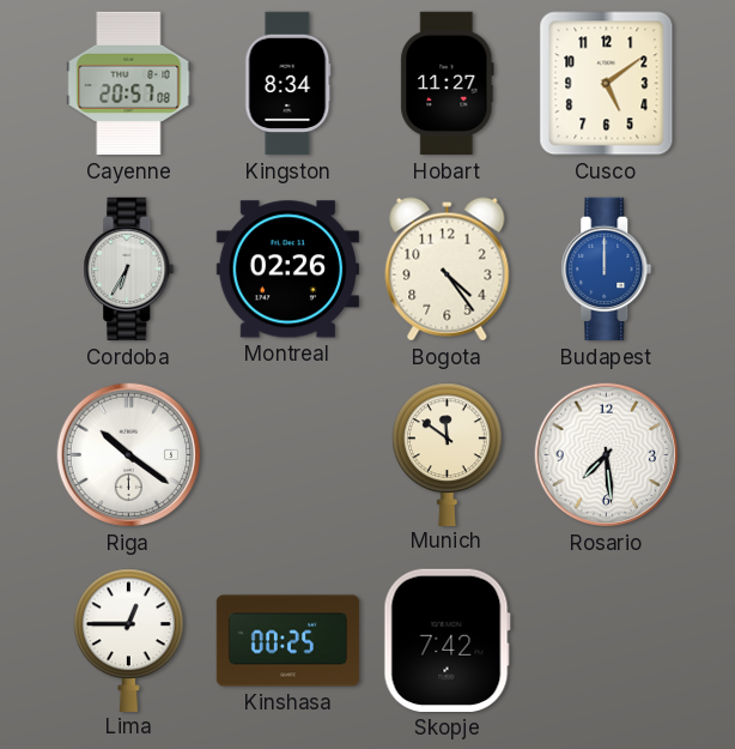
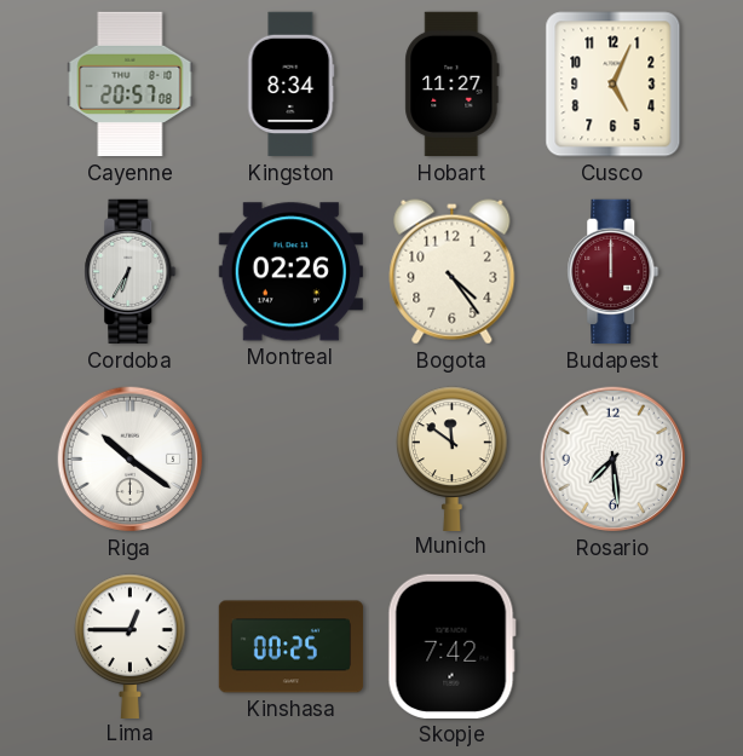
Cusco: 5:09 -> 5:04 (614, 85)
Budapest dial: blue -> burgundy (614, 272)
